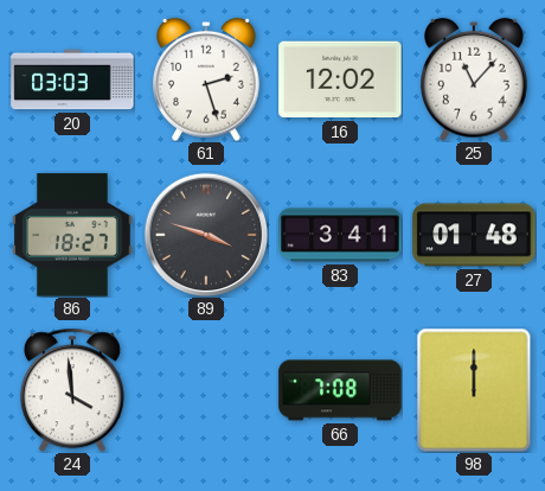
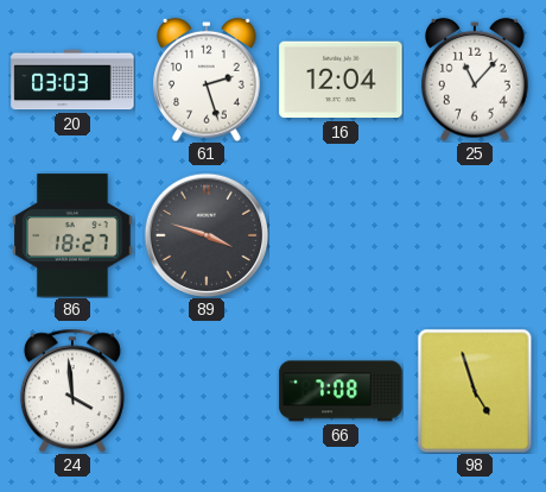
16: 12:02 -> 12:04 (341, 80)
83: 3:41 -> none (340, 235)
27: 01:48 -> none (474, 235)
98: 12:00 -> 4:57 (475, 391)
